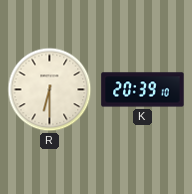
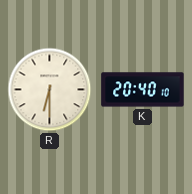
K: 20:39 -> 20:40 (143, 90)
